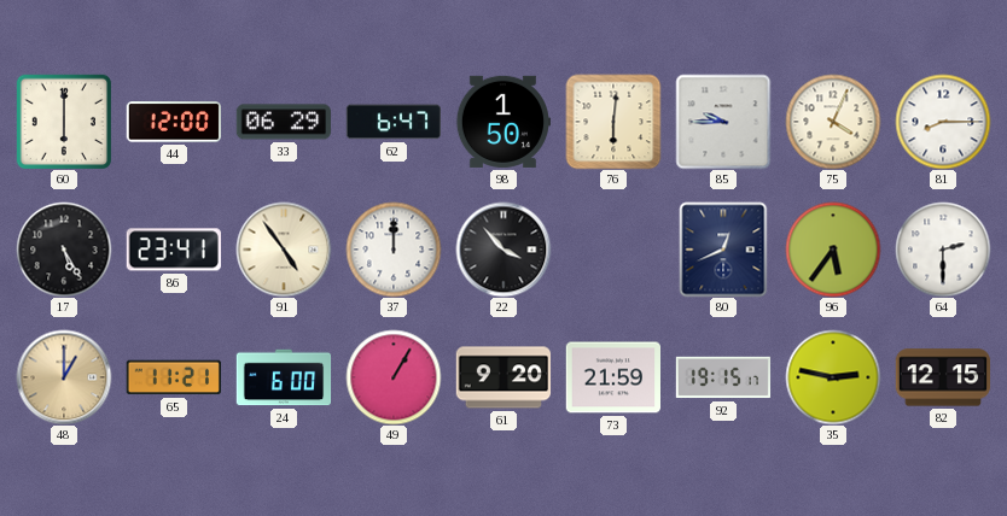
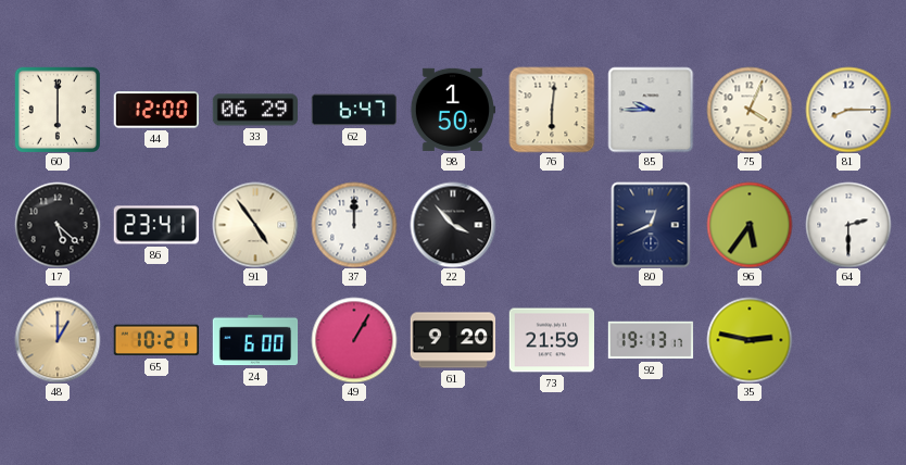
17: 5:25 -> 5:22 (58, 225)
65: 11:21 -> 10:21 (156, 340)
92: 19:15 -> 19:13 (651, 340)
82: 12:15 -> none (943, 377)
